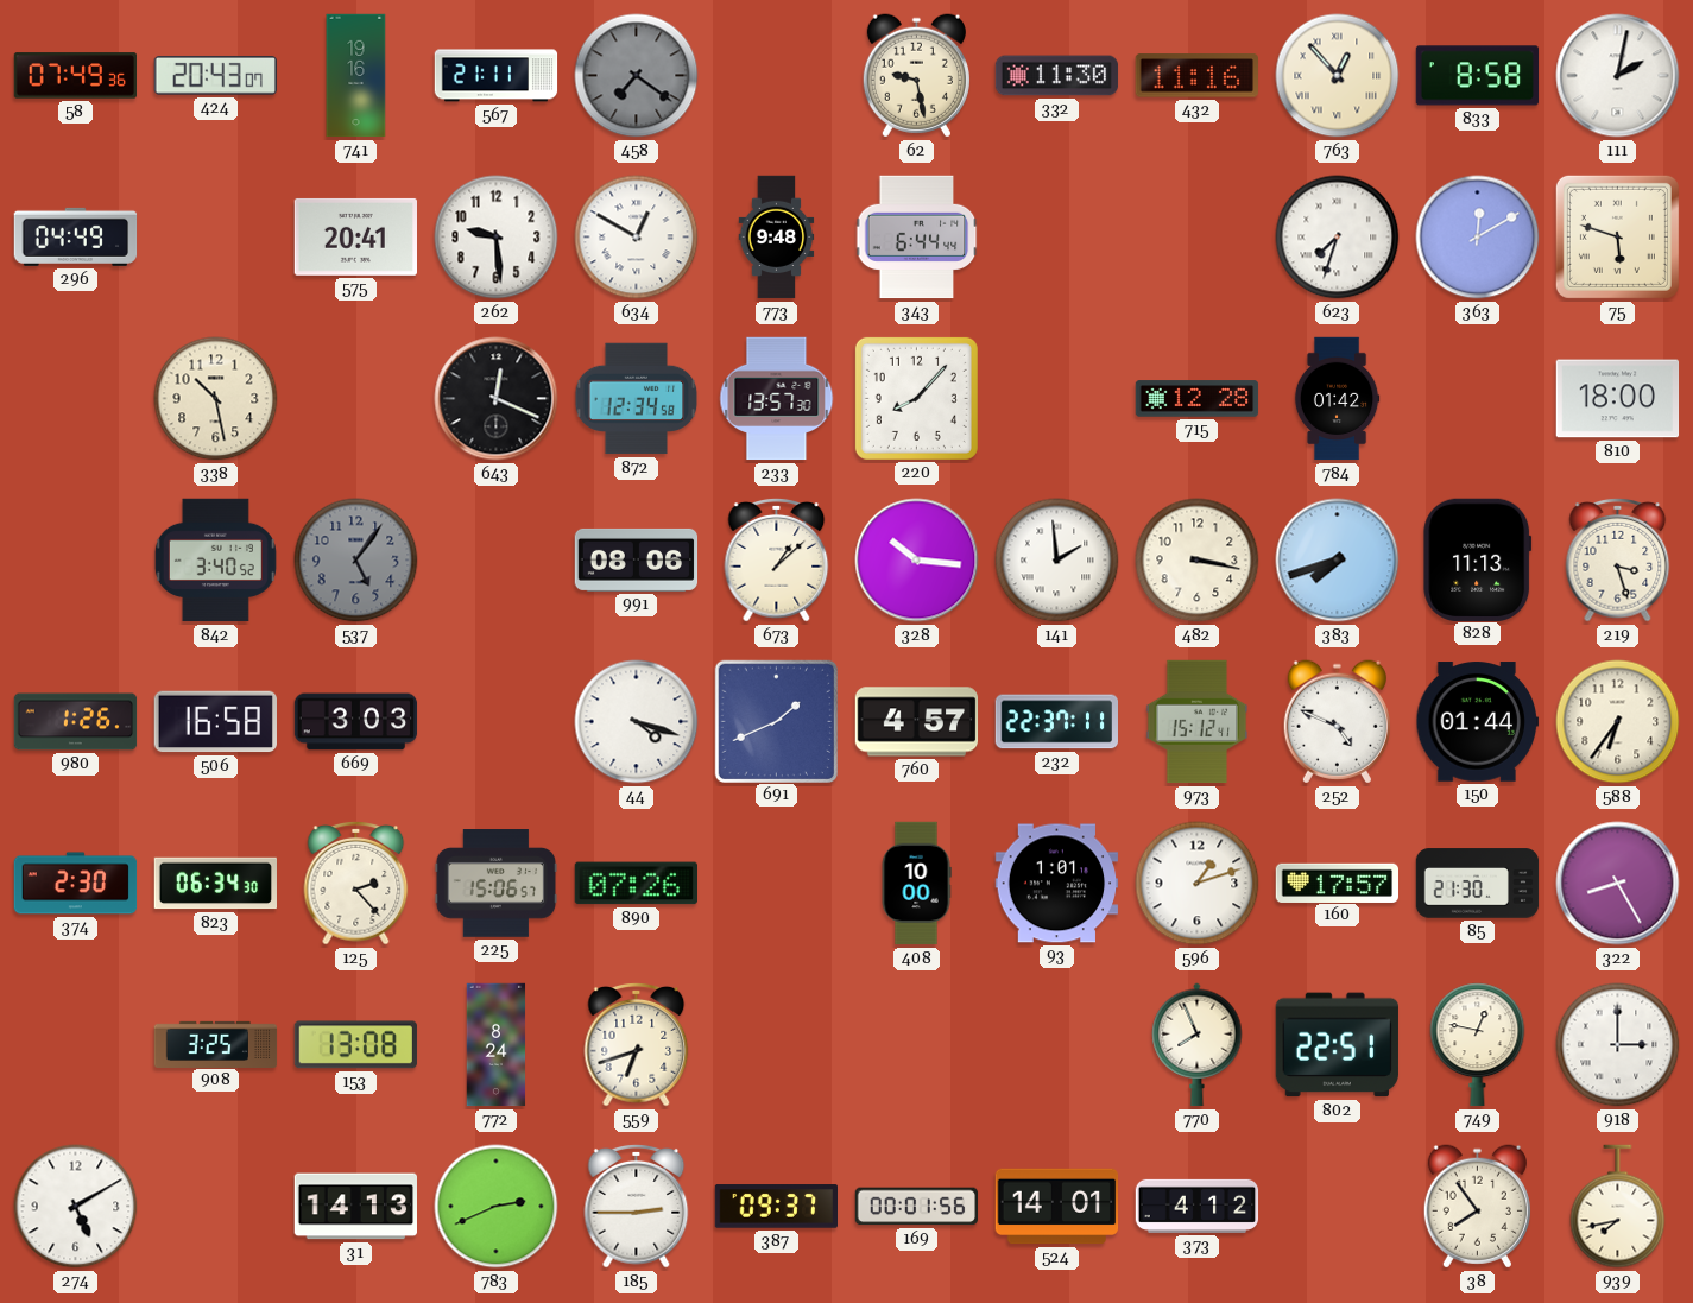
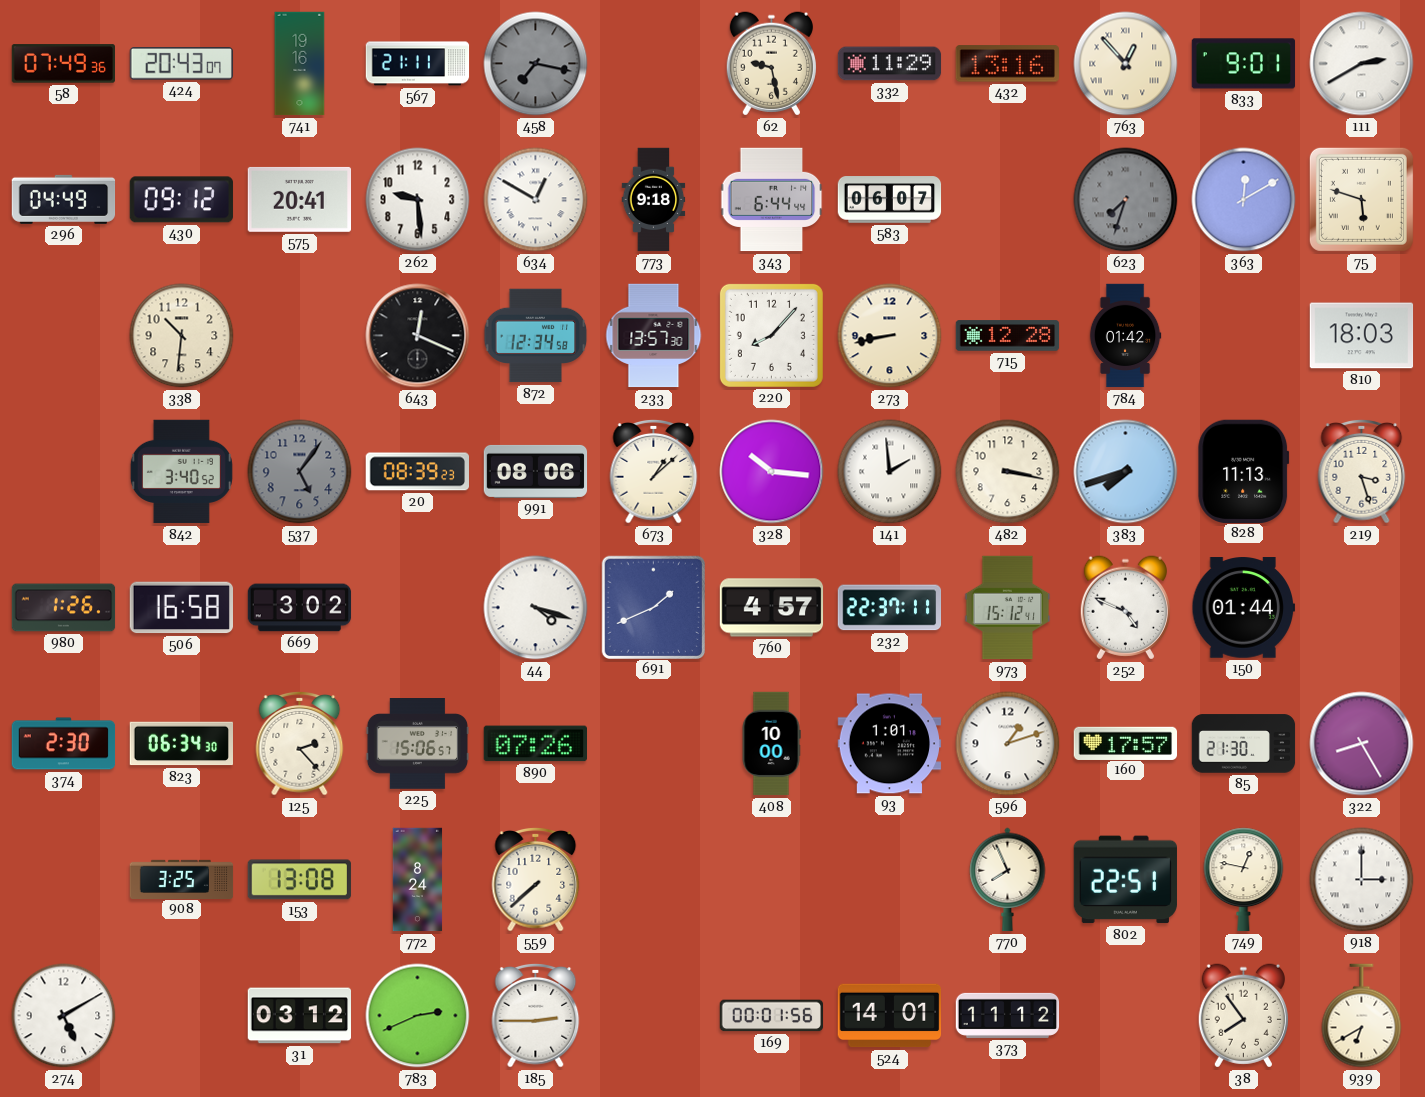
458: 7:21 -> 7:17 (536, 64)
332: 11:30 -> 11:29 (890, 64)
432: 11:16 -> 13:16 (1007, 64)
833: 8:58 -> 9:01 (1244, 64)
111: 2:02 -> 2:40 (1362, 64)
430: none -> 09:12 (181, 200)
773: 9:48 -> 9:18 (654, 200)
583: none -> 06:07 (890, 200)
623 dial: white -> grey (1126, 200)
338: 10:28 -> 10:31 (182, 336)
273: none -> 8:43 (890, 336)
810: 18:00 -> 18:03 (1362, 336)
20: none -> 08:39 (417, 472)
669: 3:03 -> 3:02 (300, 608)
588: 6:36 -> none (1618, 722)
559: 6:42 -> 7:38 (536, 880)
31: 14:13 -> 03:12 (299, 1016)
387: 09:37 -> none (776, 1207)
373: 4:12 -> 11:12 (1008, 1015)
939: 7:43 -> 6:40 (1362, 1016)
